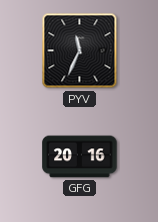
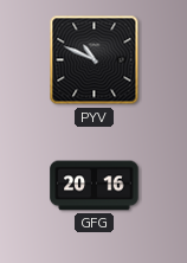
PYV: 11:34 -> 10:49 (95, 60)
